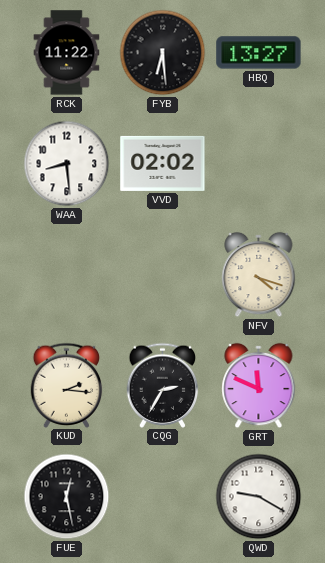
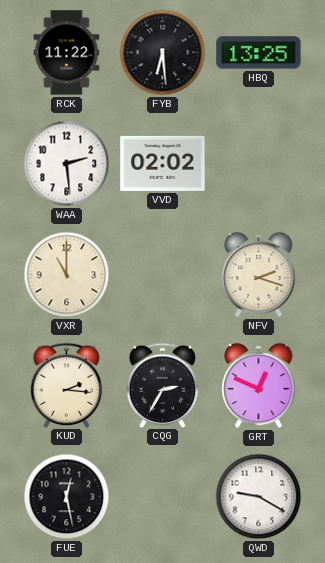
HBQ: 13:27 -> 13:25 (259, 53)
WAA: 8:29 -> 2:29 (67, 164)
VXR: none -> 11:00 (67, 275)
NFV: 4:18 -> 2:18 (259, 275)
GRT: 11:49 -> 12:49 (259, 386)
